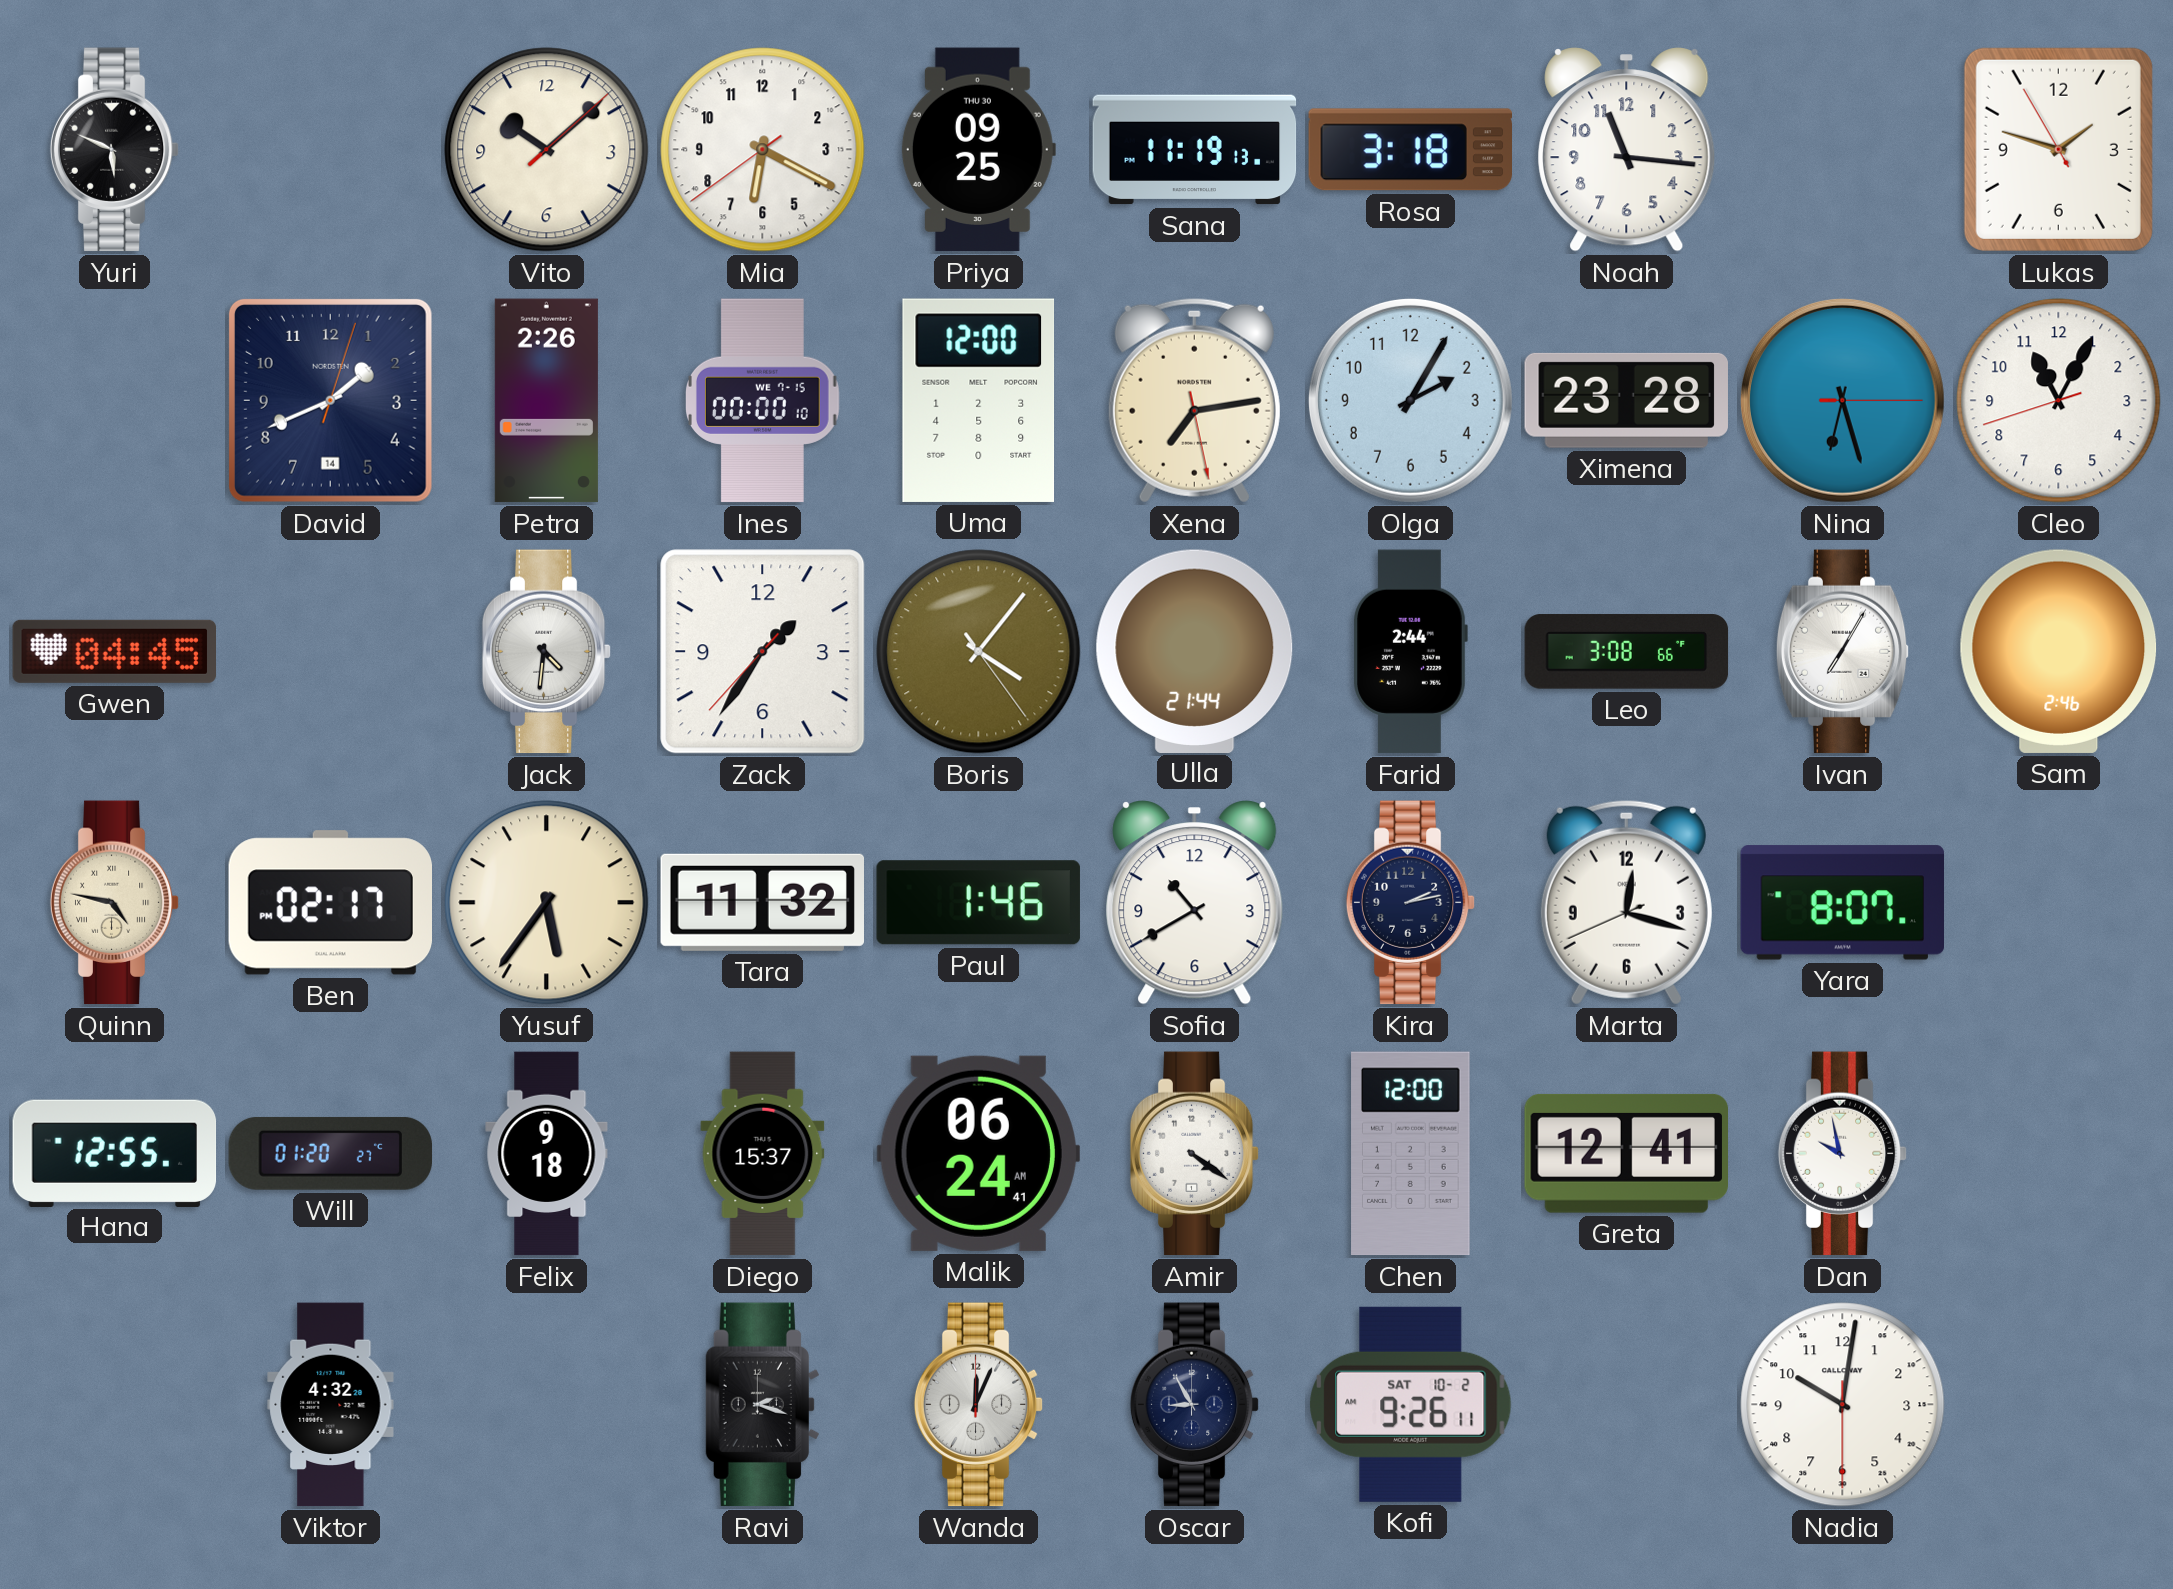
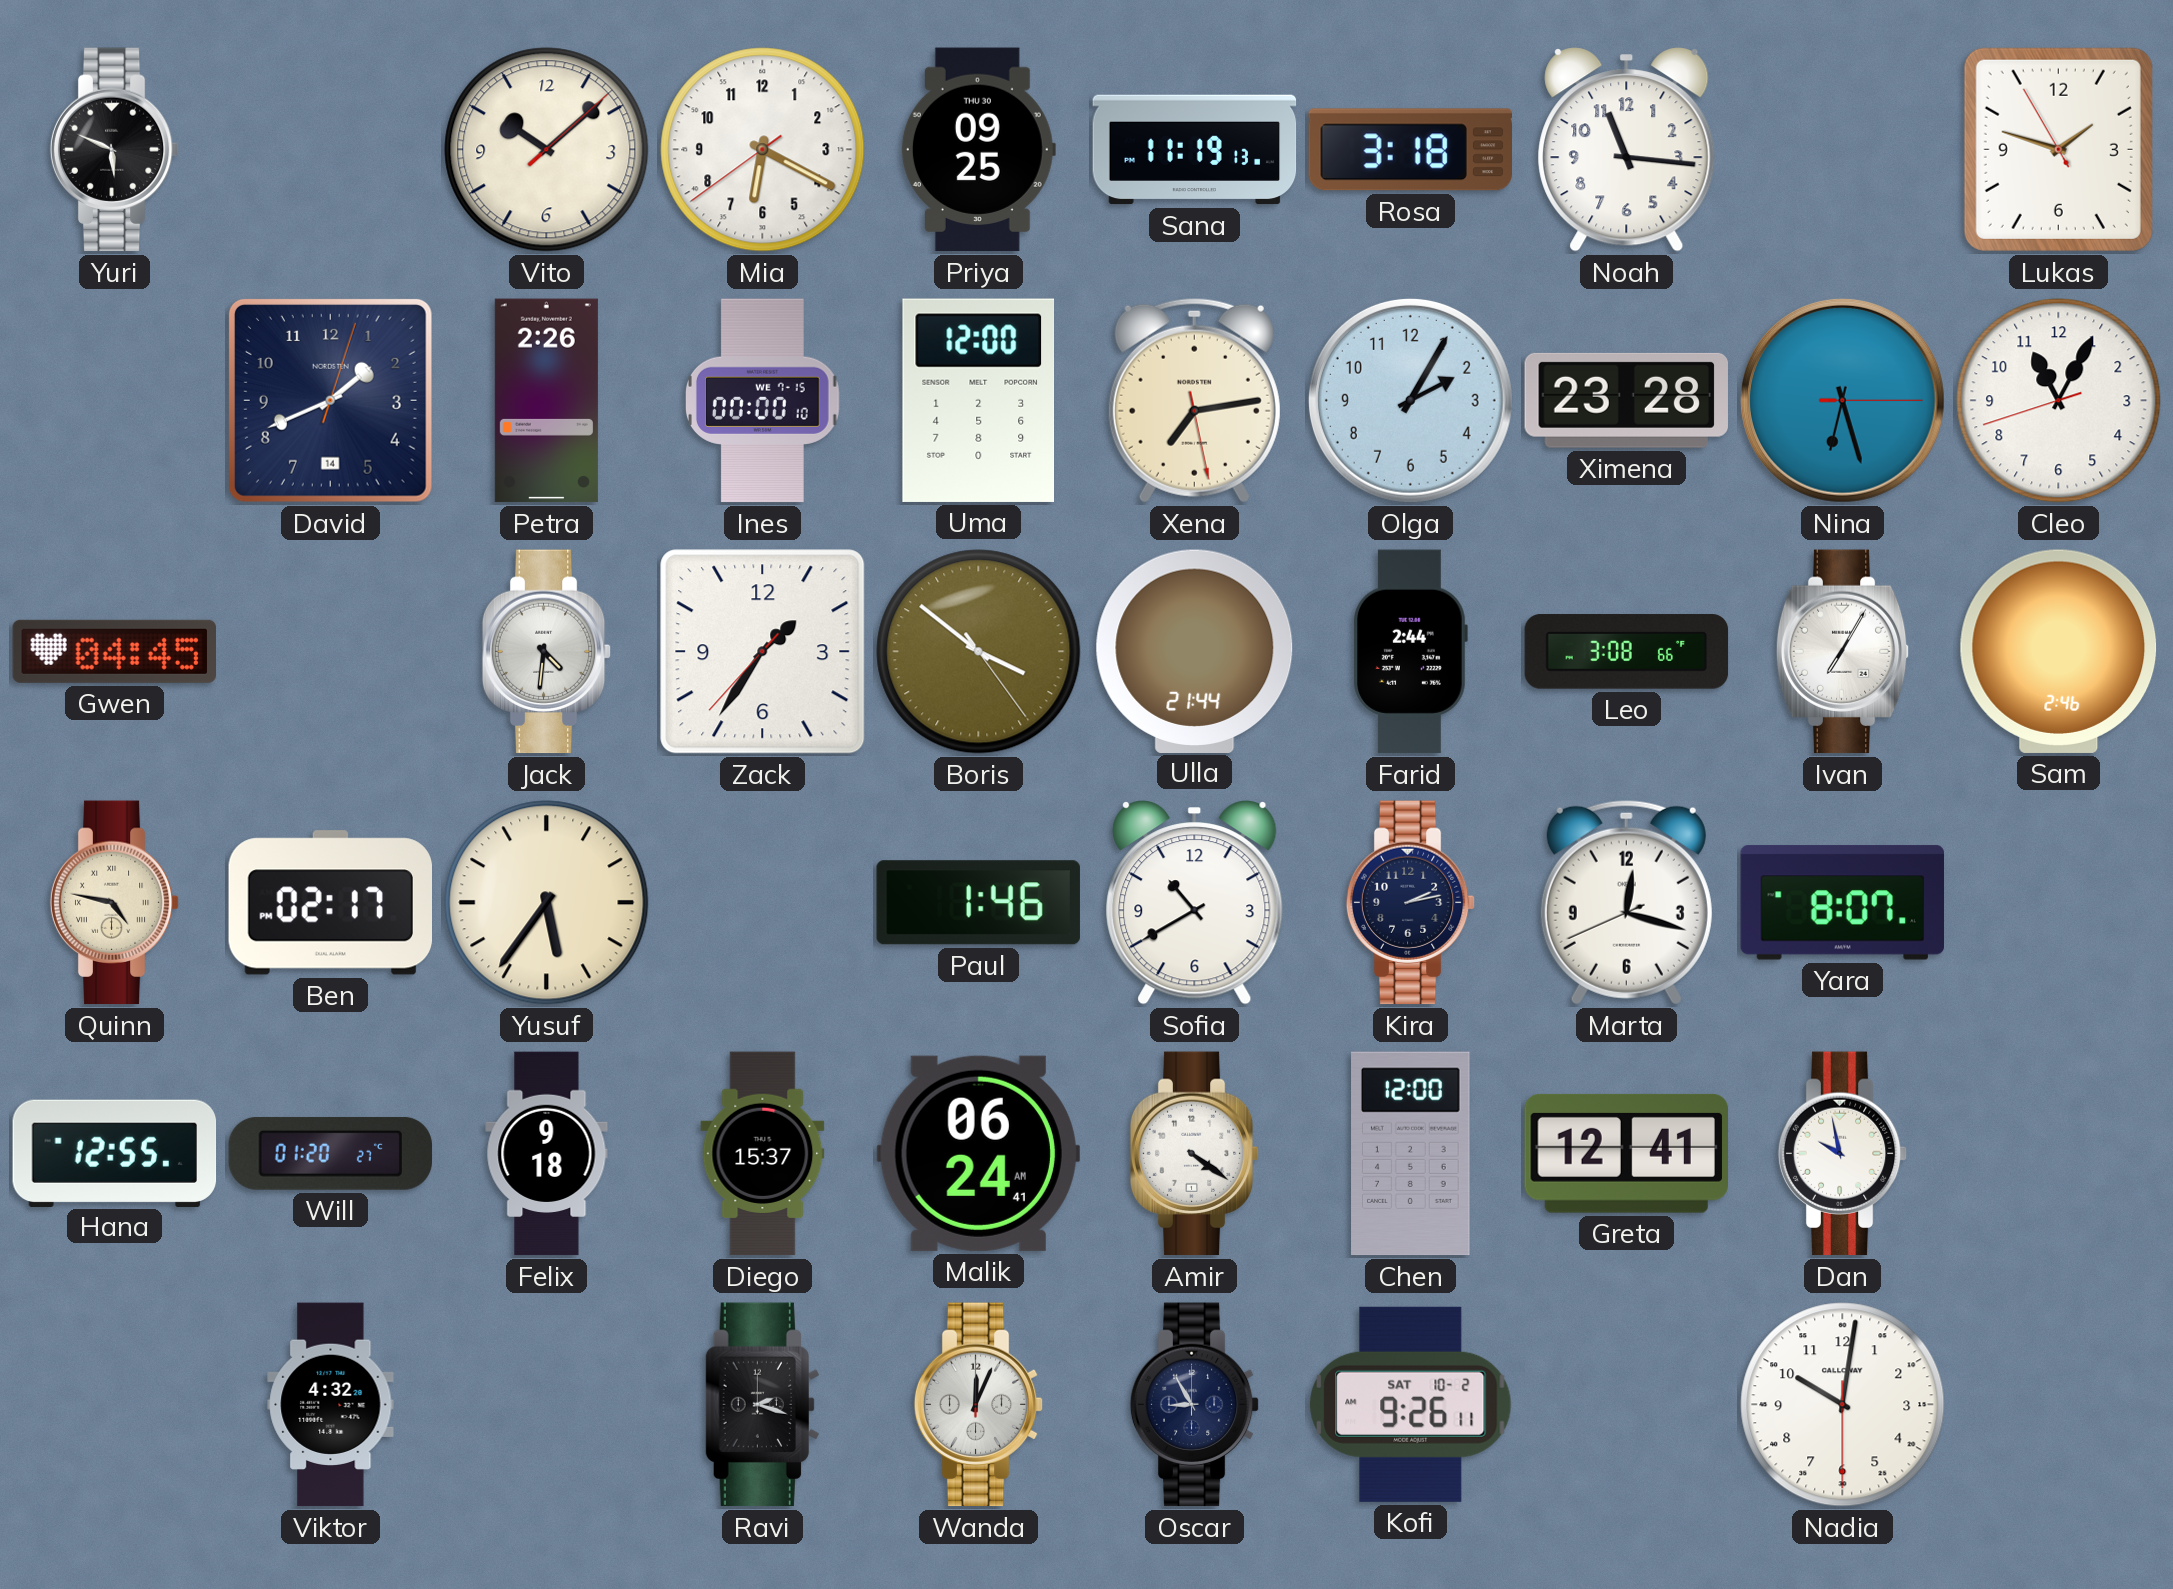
Boris: 4:06 -> 3:51 (979, 652)
Tara: 11:32 -> none (762, 902)
